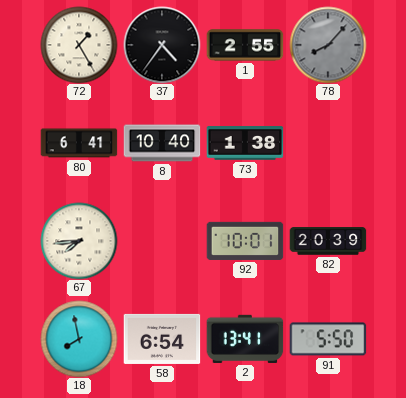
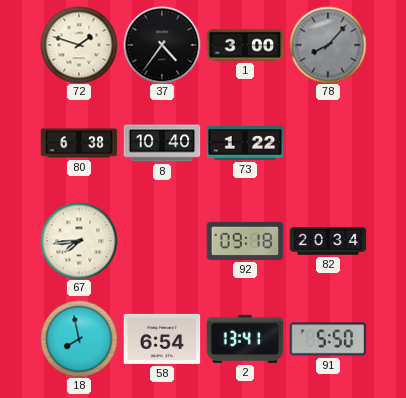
72: 1:25 -> 1:48 (79, 45)
1: 2:55 -> 3:00 (245, 45)
80: 6:41 -> 6:38 (79, 143)
73: 1:38 -> 1:22 (245, 143)
92: 10:01 -> 09:18 (245, 241)
82: 20:39 -> 20:34 (328, 241)
